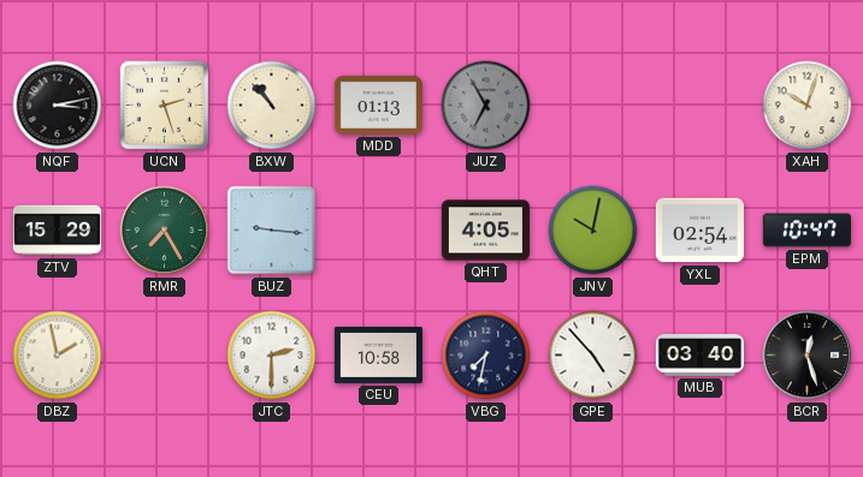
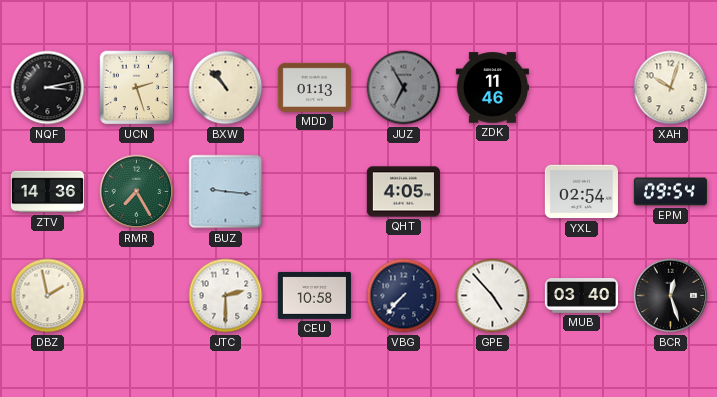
ZDK: none -> 11:46 (492, 88)
ZTV: 15:29 -> 14:36 (47, 192)
JNV: 10:02 -> none (593, 231)
EPM: 10:47 -> 09:54 (670, 192)
VBG: 7:32 -> 7:37 (404, 296)
